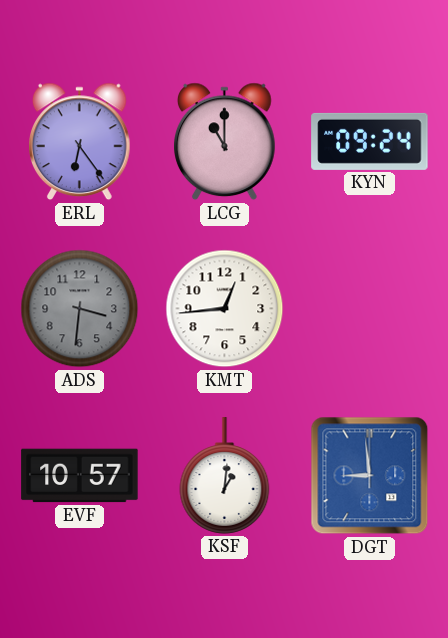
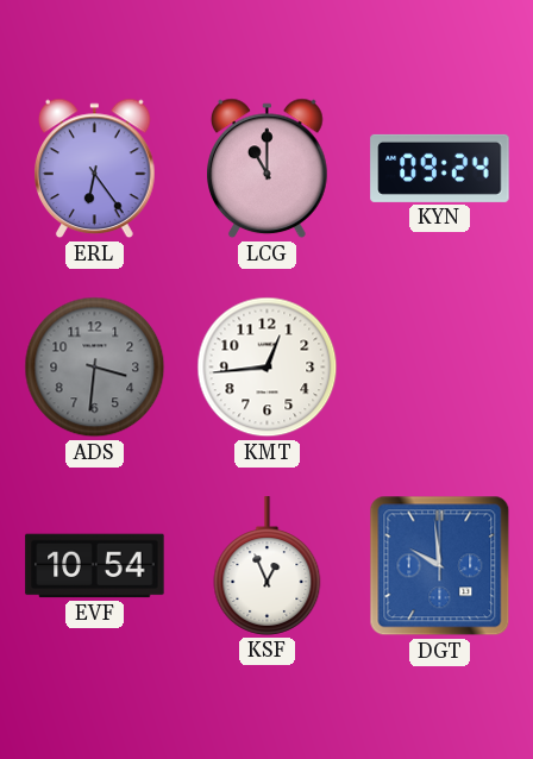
EVF: 10:57 -> 10:54 (95, 566)
KSF: 1:01 -> 12:56 (268, 566)
DGT: 8:59 -> 9:59 (440, 566)
